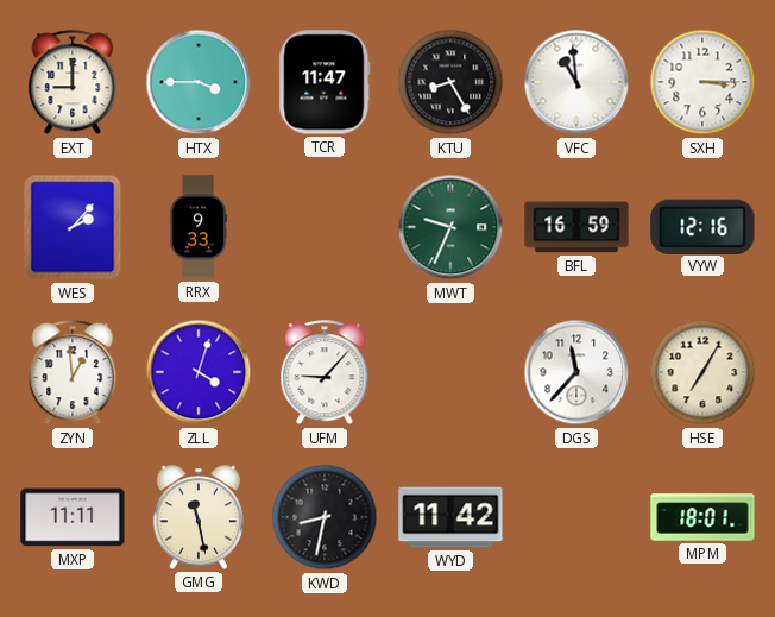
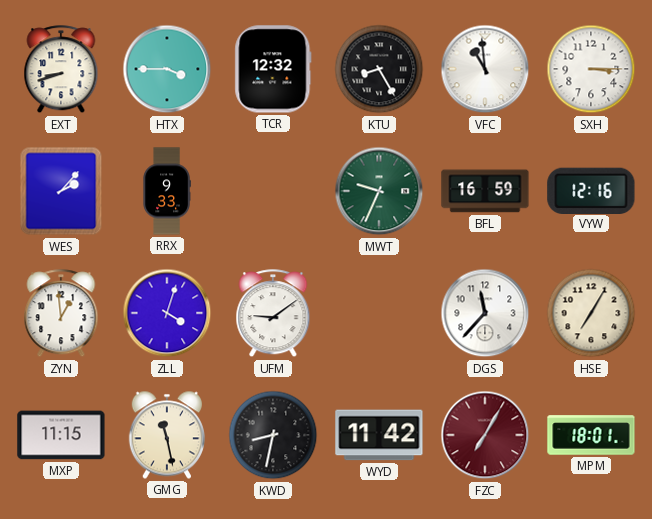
EXT: 9:00 -> 8:42 (61, 70)
TCR: 11:47 -> 12:32 (273, 69)
UFM: 9:07 -> 9:09 (273, 314)
MXP: 11:11 -> 11:15 (61, 435)
FZC: none -> 7:05 (485, 435)
